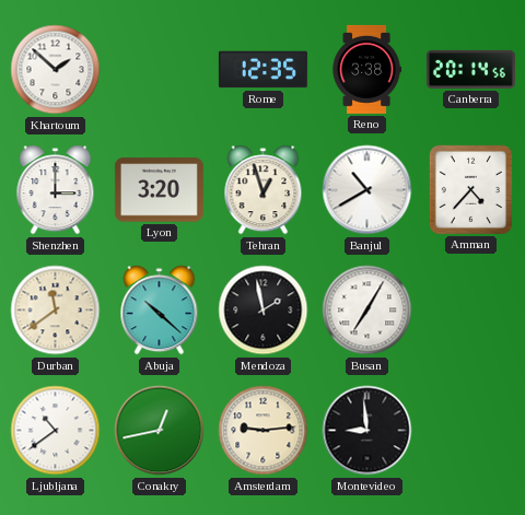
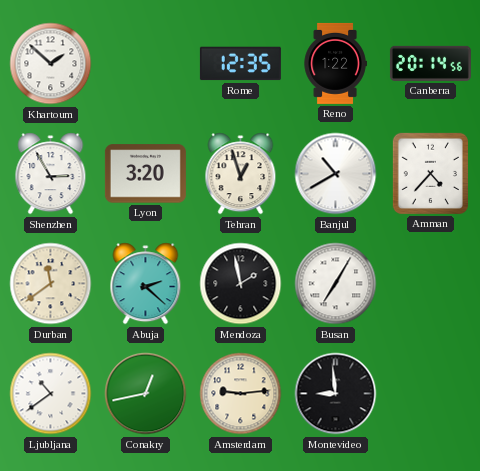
Reno: 3:38 -> 1:22 (335, 63)
Shenzhen: 3:00 -> 2:55 (51, 174)
Abuja: 10:22 -> 2:22 (146, 284)
